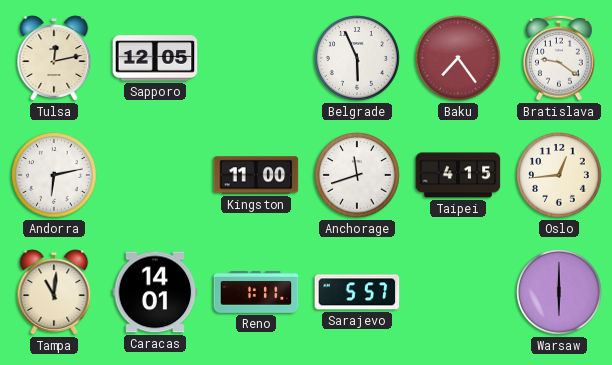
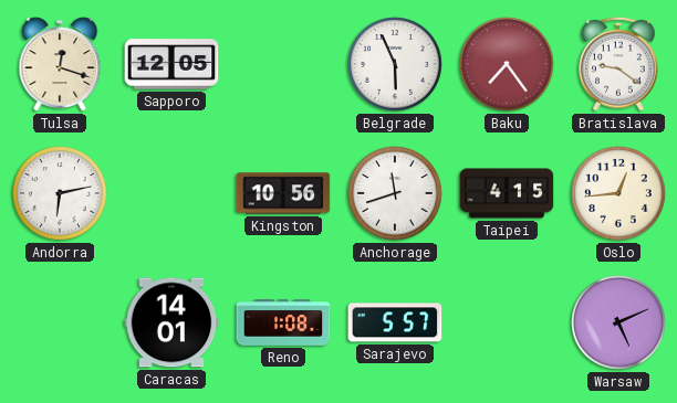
Tulsa: 12:13 -> 12:18 (60, 64)
Kingston: 11:00 -> 10:56 (283, 193)
Tampa: 11:01 -> none (54, 292)
Reno: 1:11 -> 1:08 (283, 324)
Warsaw: 6:00 -> 5:11 (618, 322)
